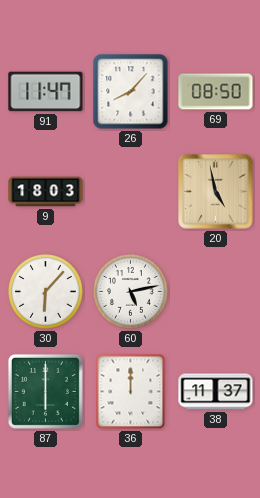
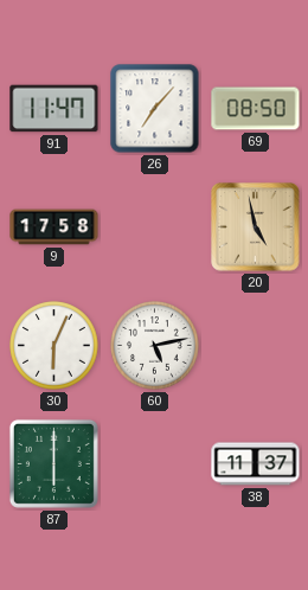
26: 8:07 -> 7:07 (155, 109)
9: 18:03 -> 17:58 (54, 227)
30: 6:07 -> 6:04 (54, 346)
36: 12:00 -> none (131, 392)
